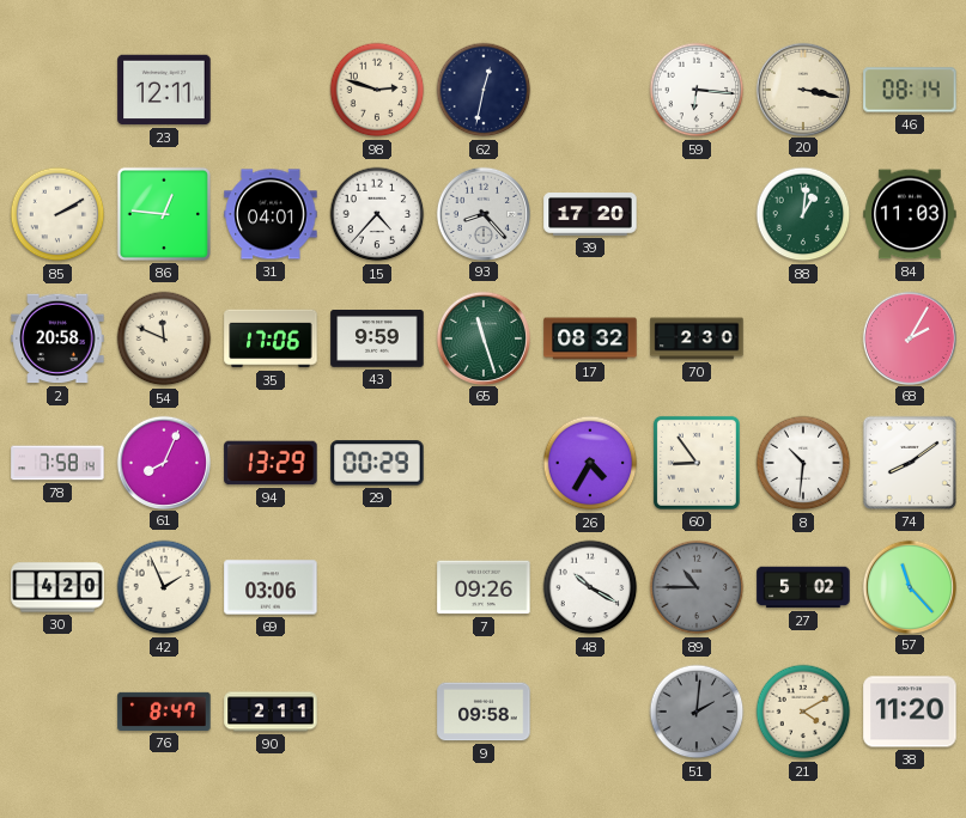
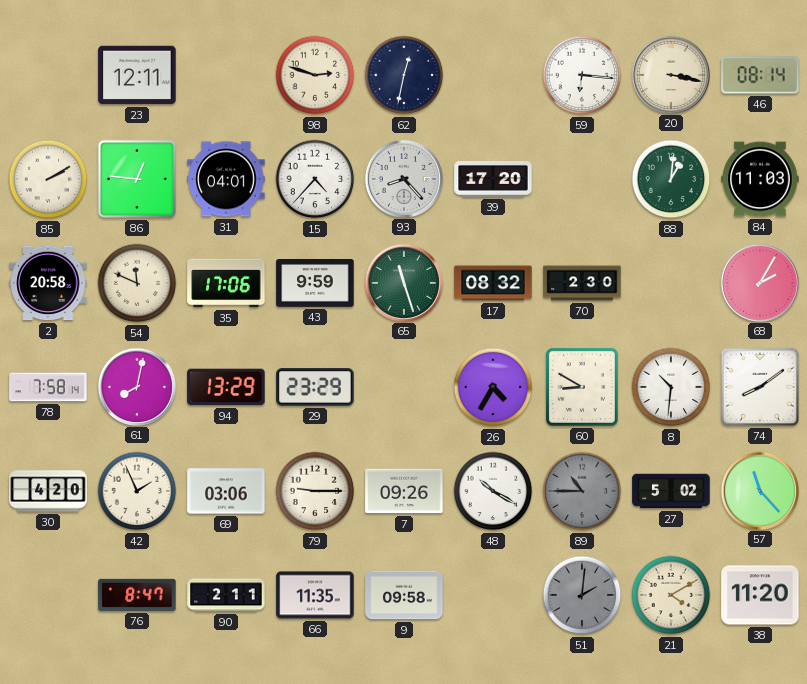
61: 8:04 -> 8:02 (136, 386)
29: 00:29 -> 23:29 (315, 387)
60: 8:54 -> 8:50 (582, 387)
79: none -> 9:15 (315, 491)
66: none -> 11:35 (315, 595)
